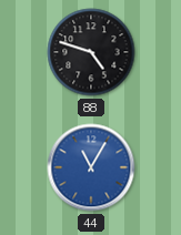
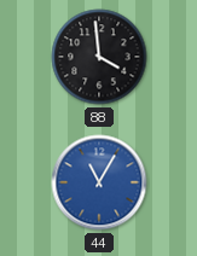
88: 4:48 -> 3:59 (99, 57)
